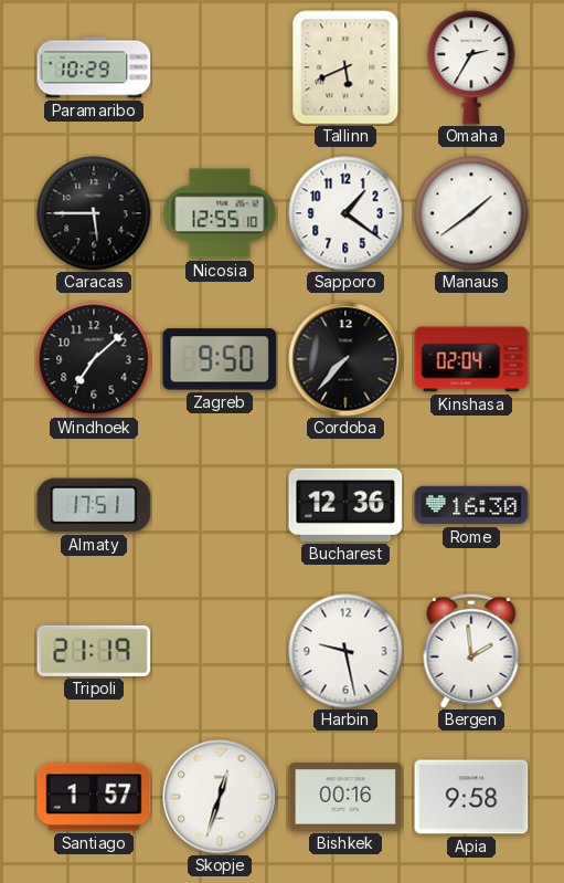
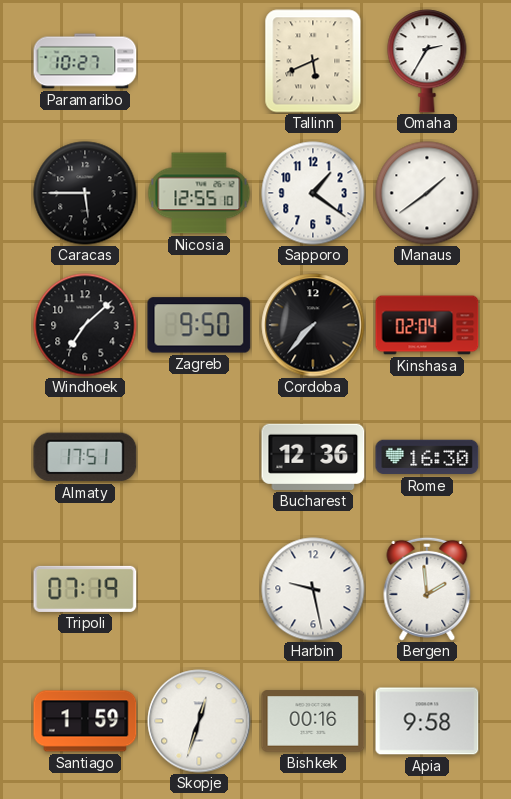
Paramaribo: 10:29 -> 10:27 (85, 61)
Tripoli: 21:19 -> 07:19 (85, 589)
Santiago: 1:57 -> 1:59 (85, 721)
